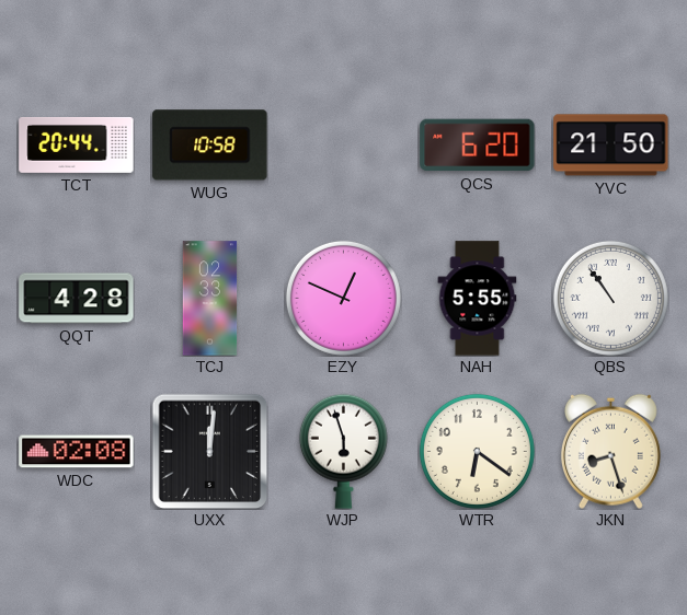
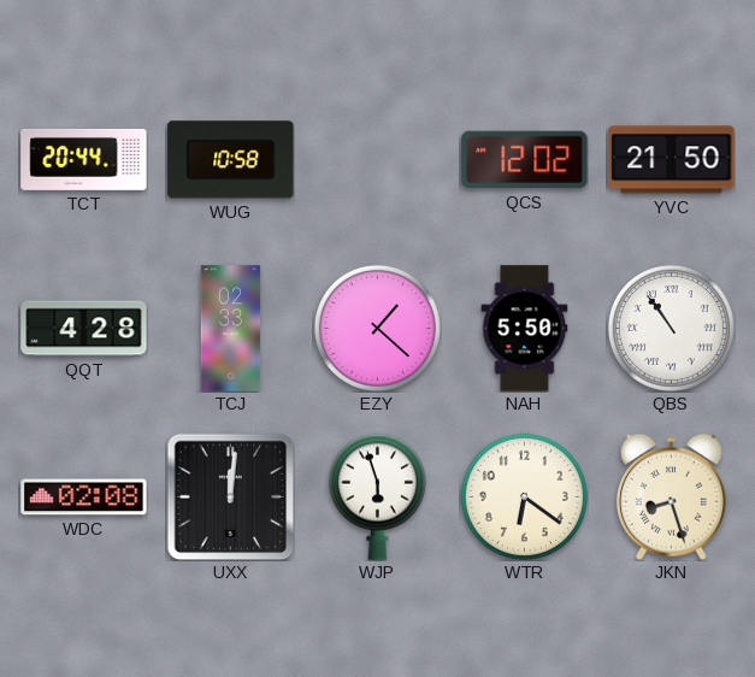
QCS: 6:20 -> 12:02 (525, 160)
EZY: 12:49 -> 1:22 (377, 328)
NAH: 5:55 -> 5:50 (525, 329)
